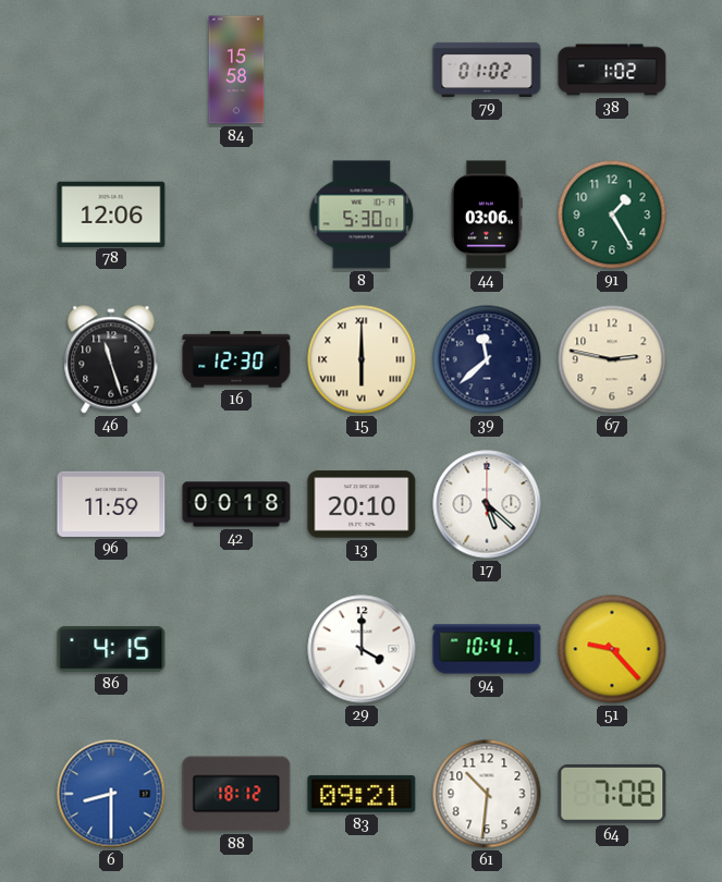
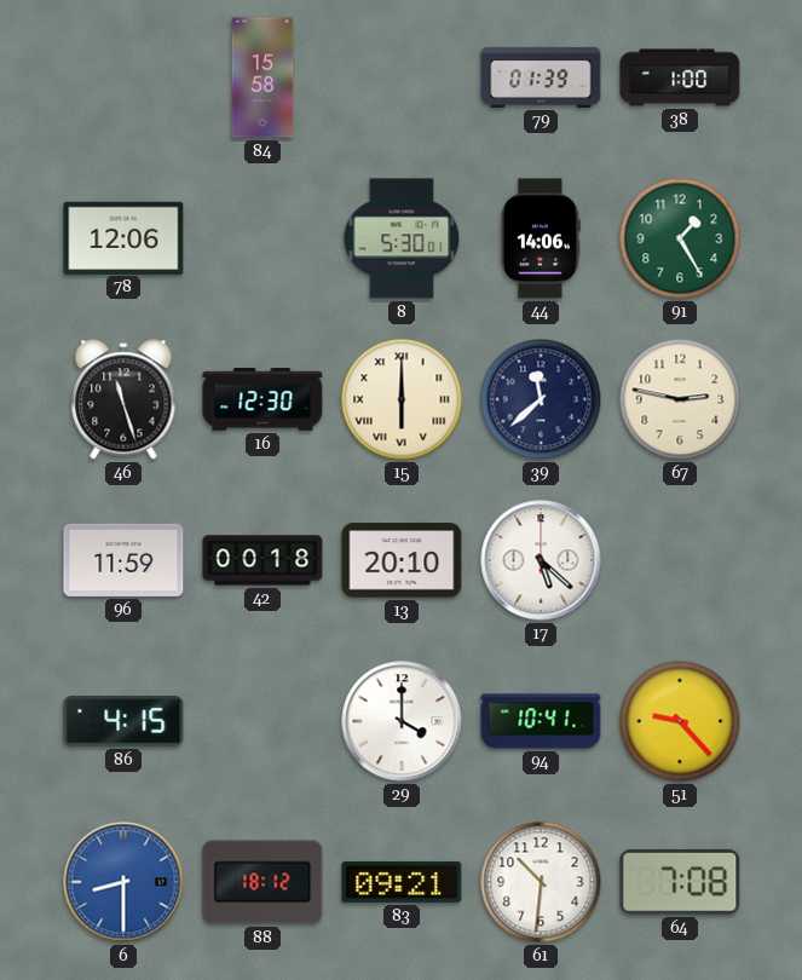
79: 01:02 -> 01:39 (541, 77)
38: 1:02 -> 1:00 (680, 77)
44: 03:06 -> 14:06 (541, 238)
